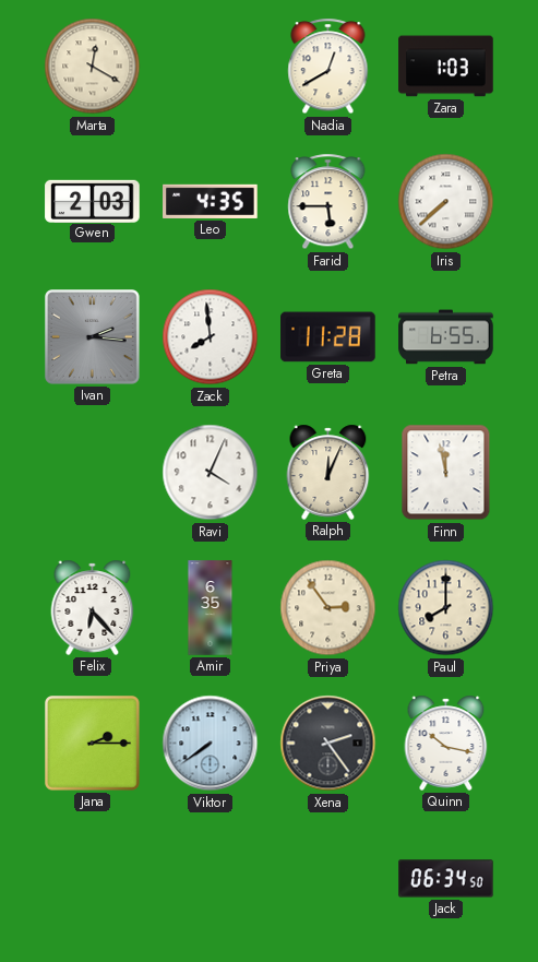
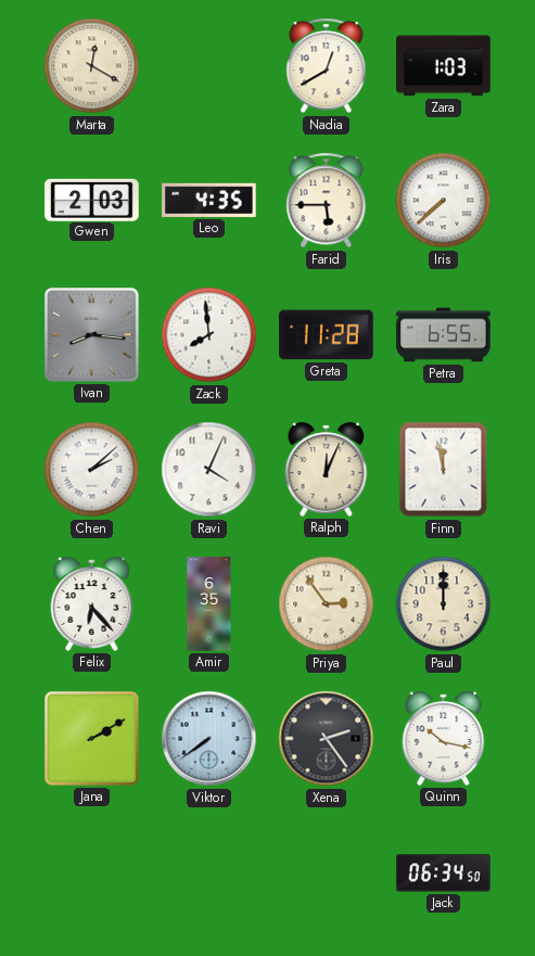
Ivan: 2:16 -> 8:16 (92, 335)
Chen: none -> 2:08 (92, 470)
Paul: 8:00 -> 12:00 (444, 604)
Jana: 2:15 -> 2:10 (92, 739)
